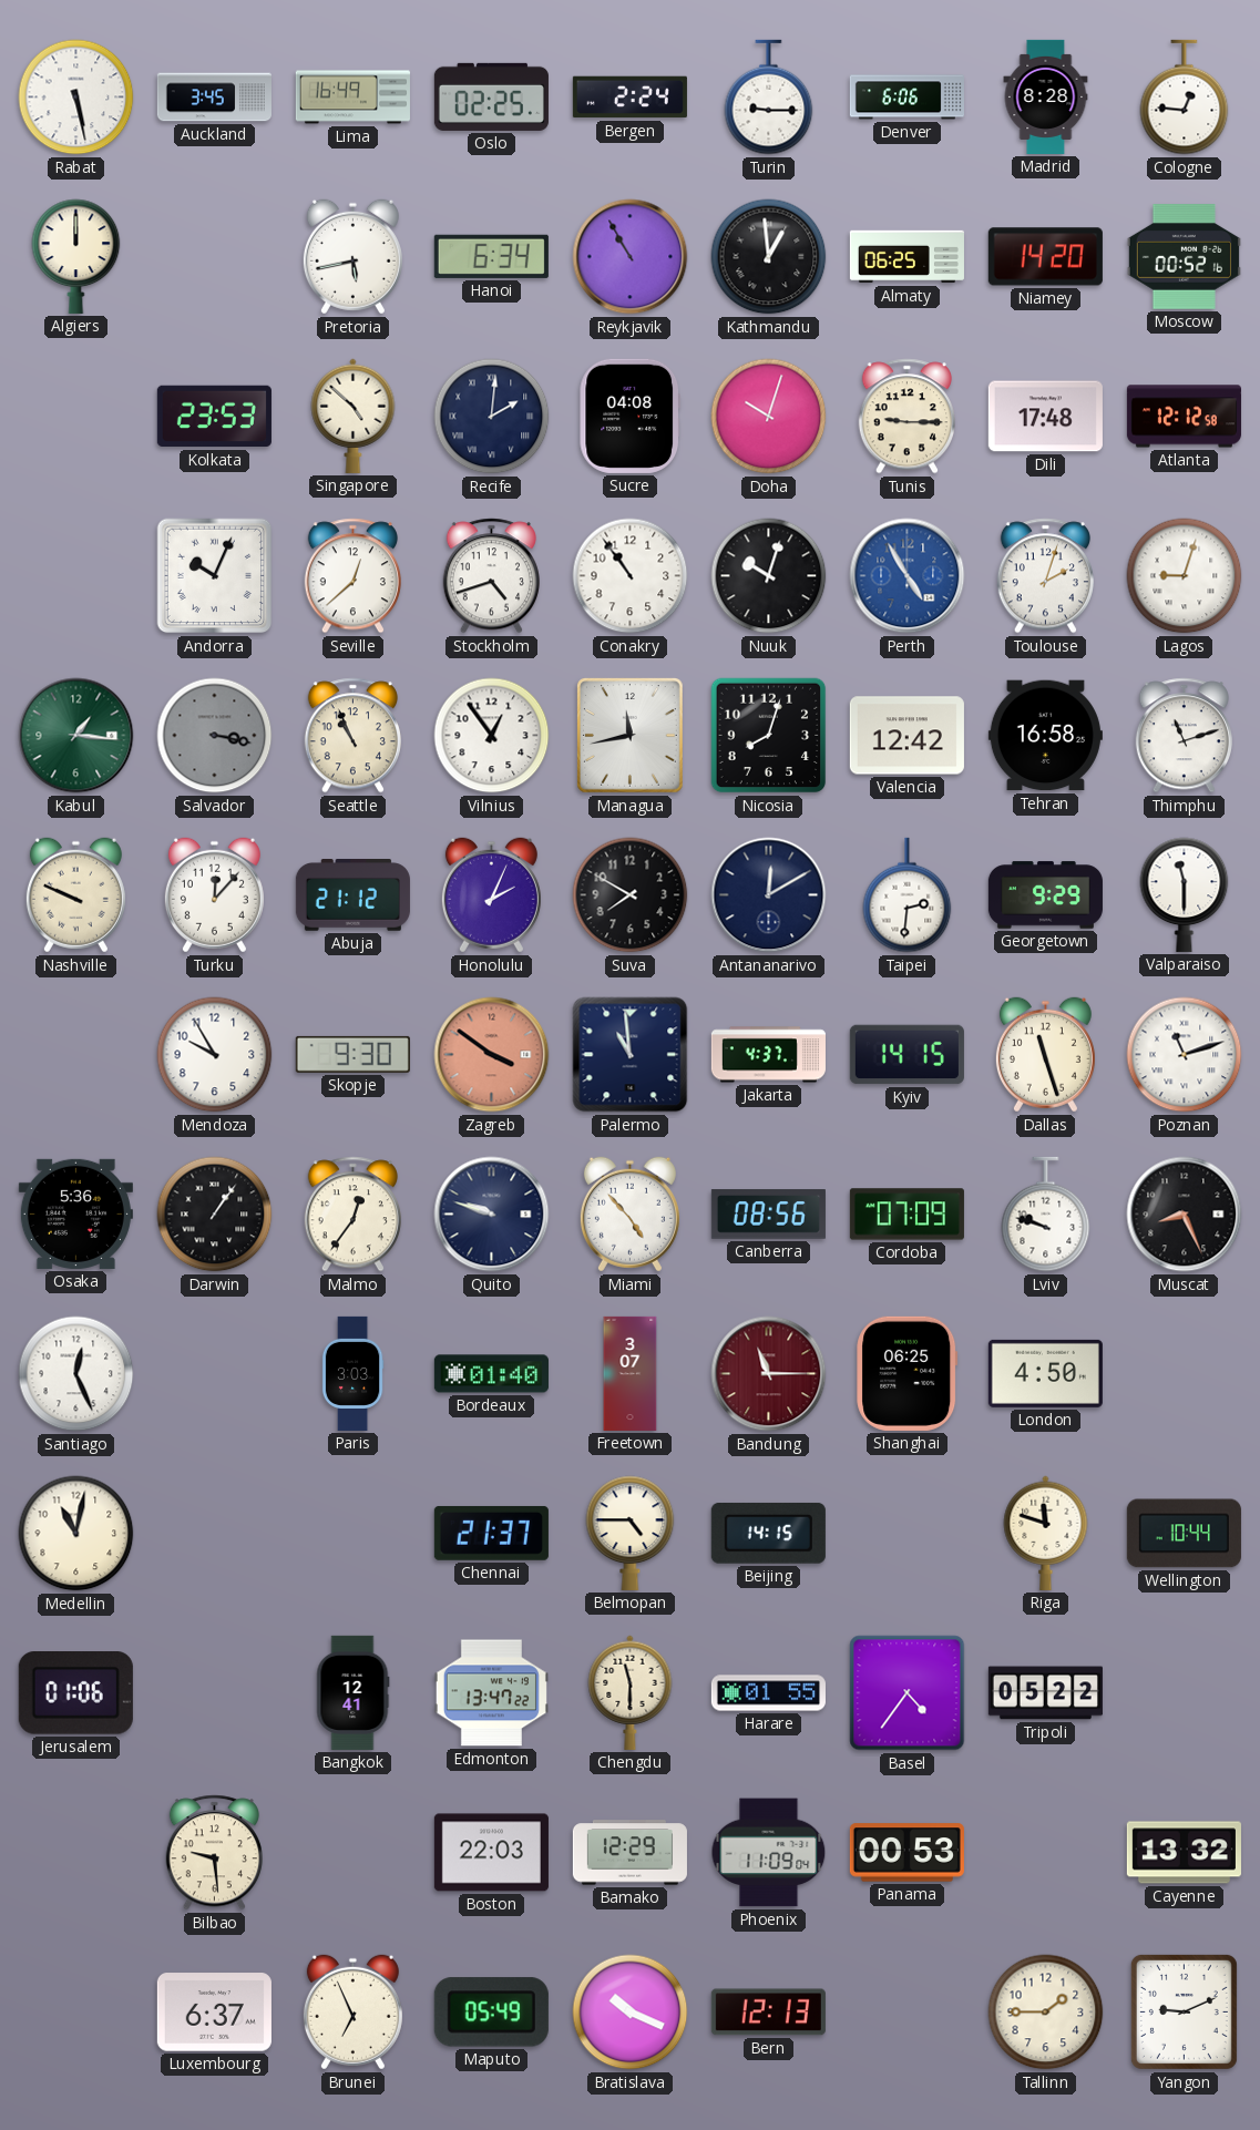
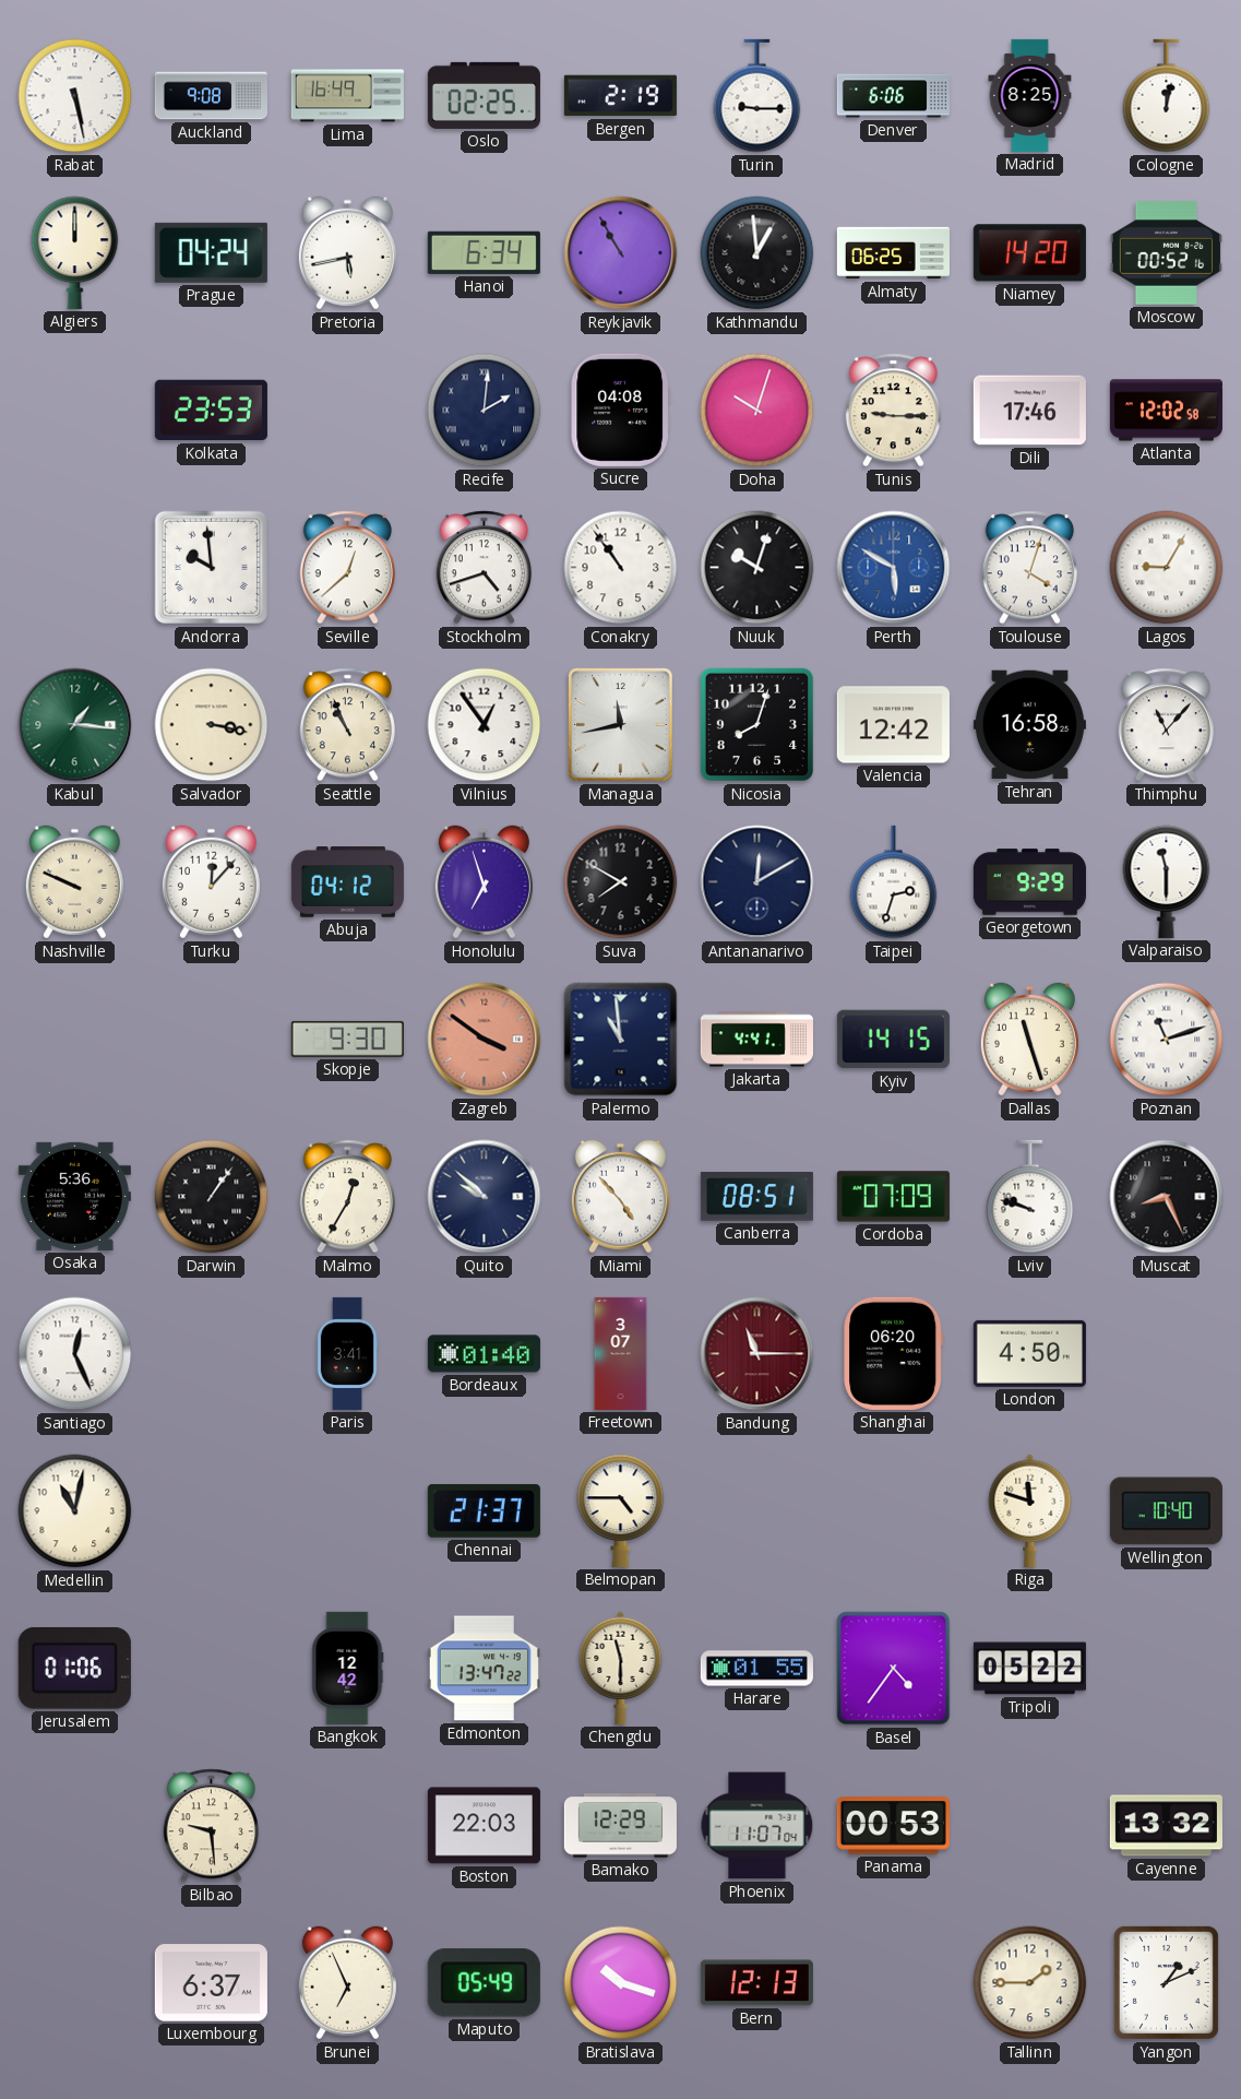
Auckland: 3:45 -> 9:08 (211, 96)
Bergen: 2:24 -> 2:19 (620, 96)
Madrid: 8:28 -> 8:25 (1030, 95)
Cologne: 12:46 -> 12:02 (1167, 96)
Prague: none -> 04:24 (211, 252)
Singapore: 4:52 -> none (354, 416)
Dili: 17:48 -> 17:46 (1029, 411)
Atlanta: 12:12 -> 12:02 (1166, 411)
Andorra: 10:04 -> 9:59 (212, 568)
Perth: 4:55 -> 5:50 (894, 568)
Toulouse: 2:03 -> 4:03 (1029, 568)
Lagos: 9:03 -> 9:05 (1167, 568)
Salvador dial: grey -> cream (212, 725)
Thimphu: 11:12 -> 11:07 (1166, 725)
Abuja: 21:12 -> 04:12 (347, 882)
Honolulu: 2:04 -> 6:57 (484, 882)
Taipei: 2:31 -> 2:33 (894, 882)
Mendoza: 9:55 -> none (215, 1055)
Jakarta: 4:37 -> 4:41 (756, 1040)
Malmo: 12:36 -> 12:35 (347, 1197)
Quito: 9:48 -> 9:52 (485, 1197)
Canberra: 08:56 -> 08:51 (756, 1197)
Paris: 3:03 -> 3:41 (347, 1353)
Shanghai: 06:25 -> 06:20 (894, 1353)
Beijing: 14:15 -> none (768, 1533)
Wellington: 10:44 -> 10:40 (1166, 1511)
Bangkok: 12:41 -> 12:42 (348, 1668)
Phoenix: 11:09 -> 11:07 (757, 1826)
Bratislava: 10:19 -> 10:18 (621, 1983)
Yangon: 9:11 -> 1:11 (1166, 1982)
